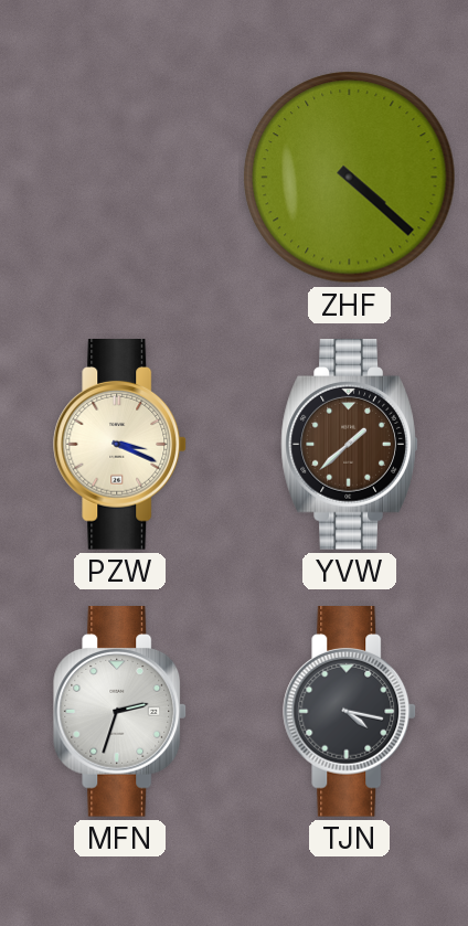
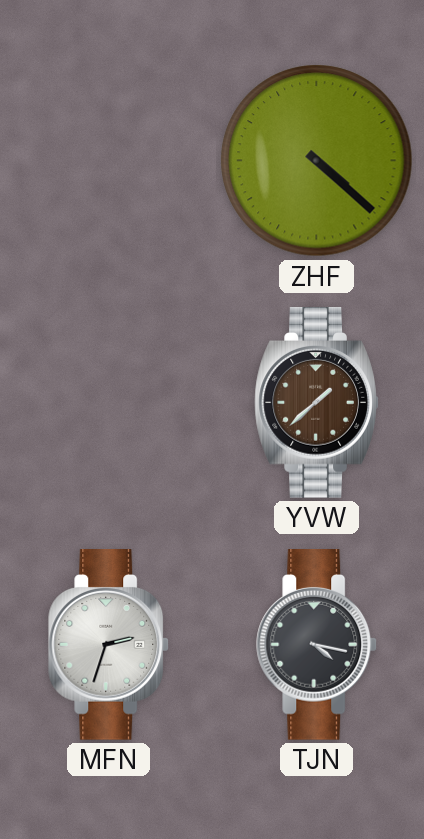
PZW: 3:19 -> none (120, 445)
